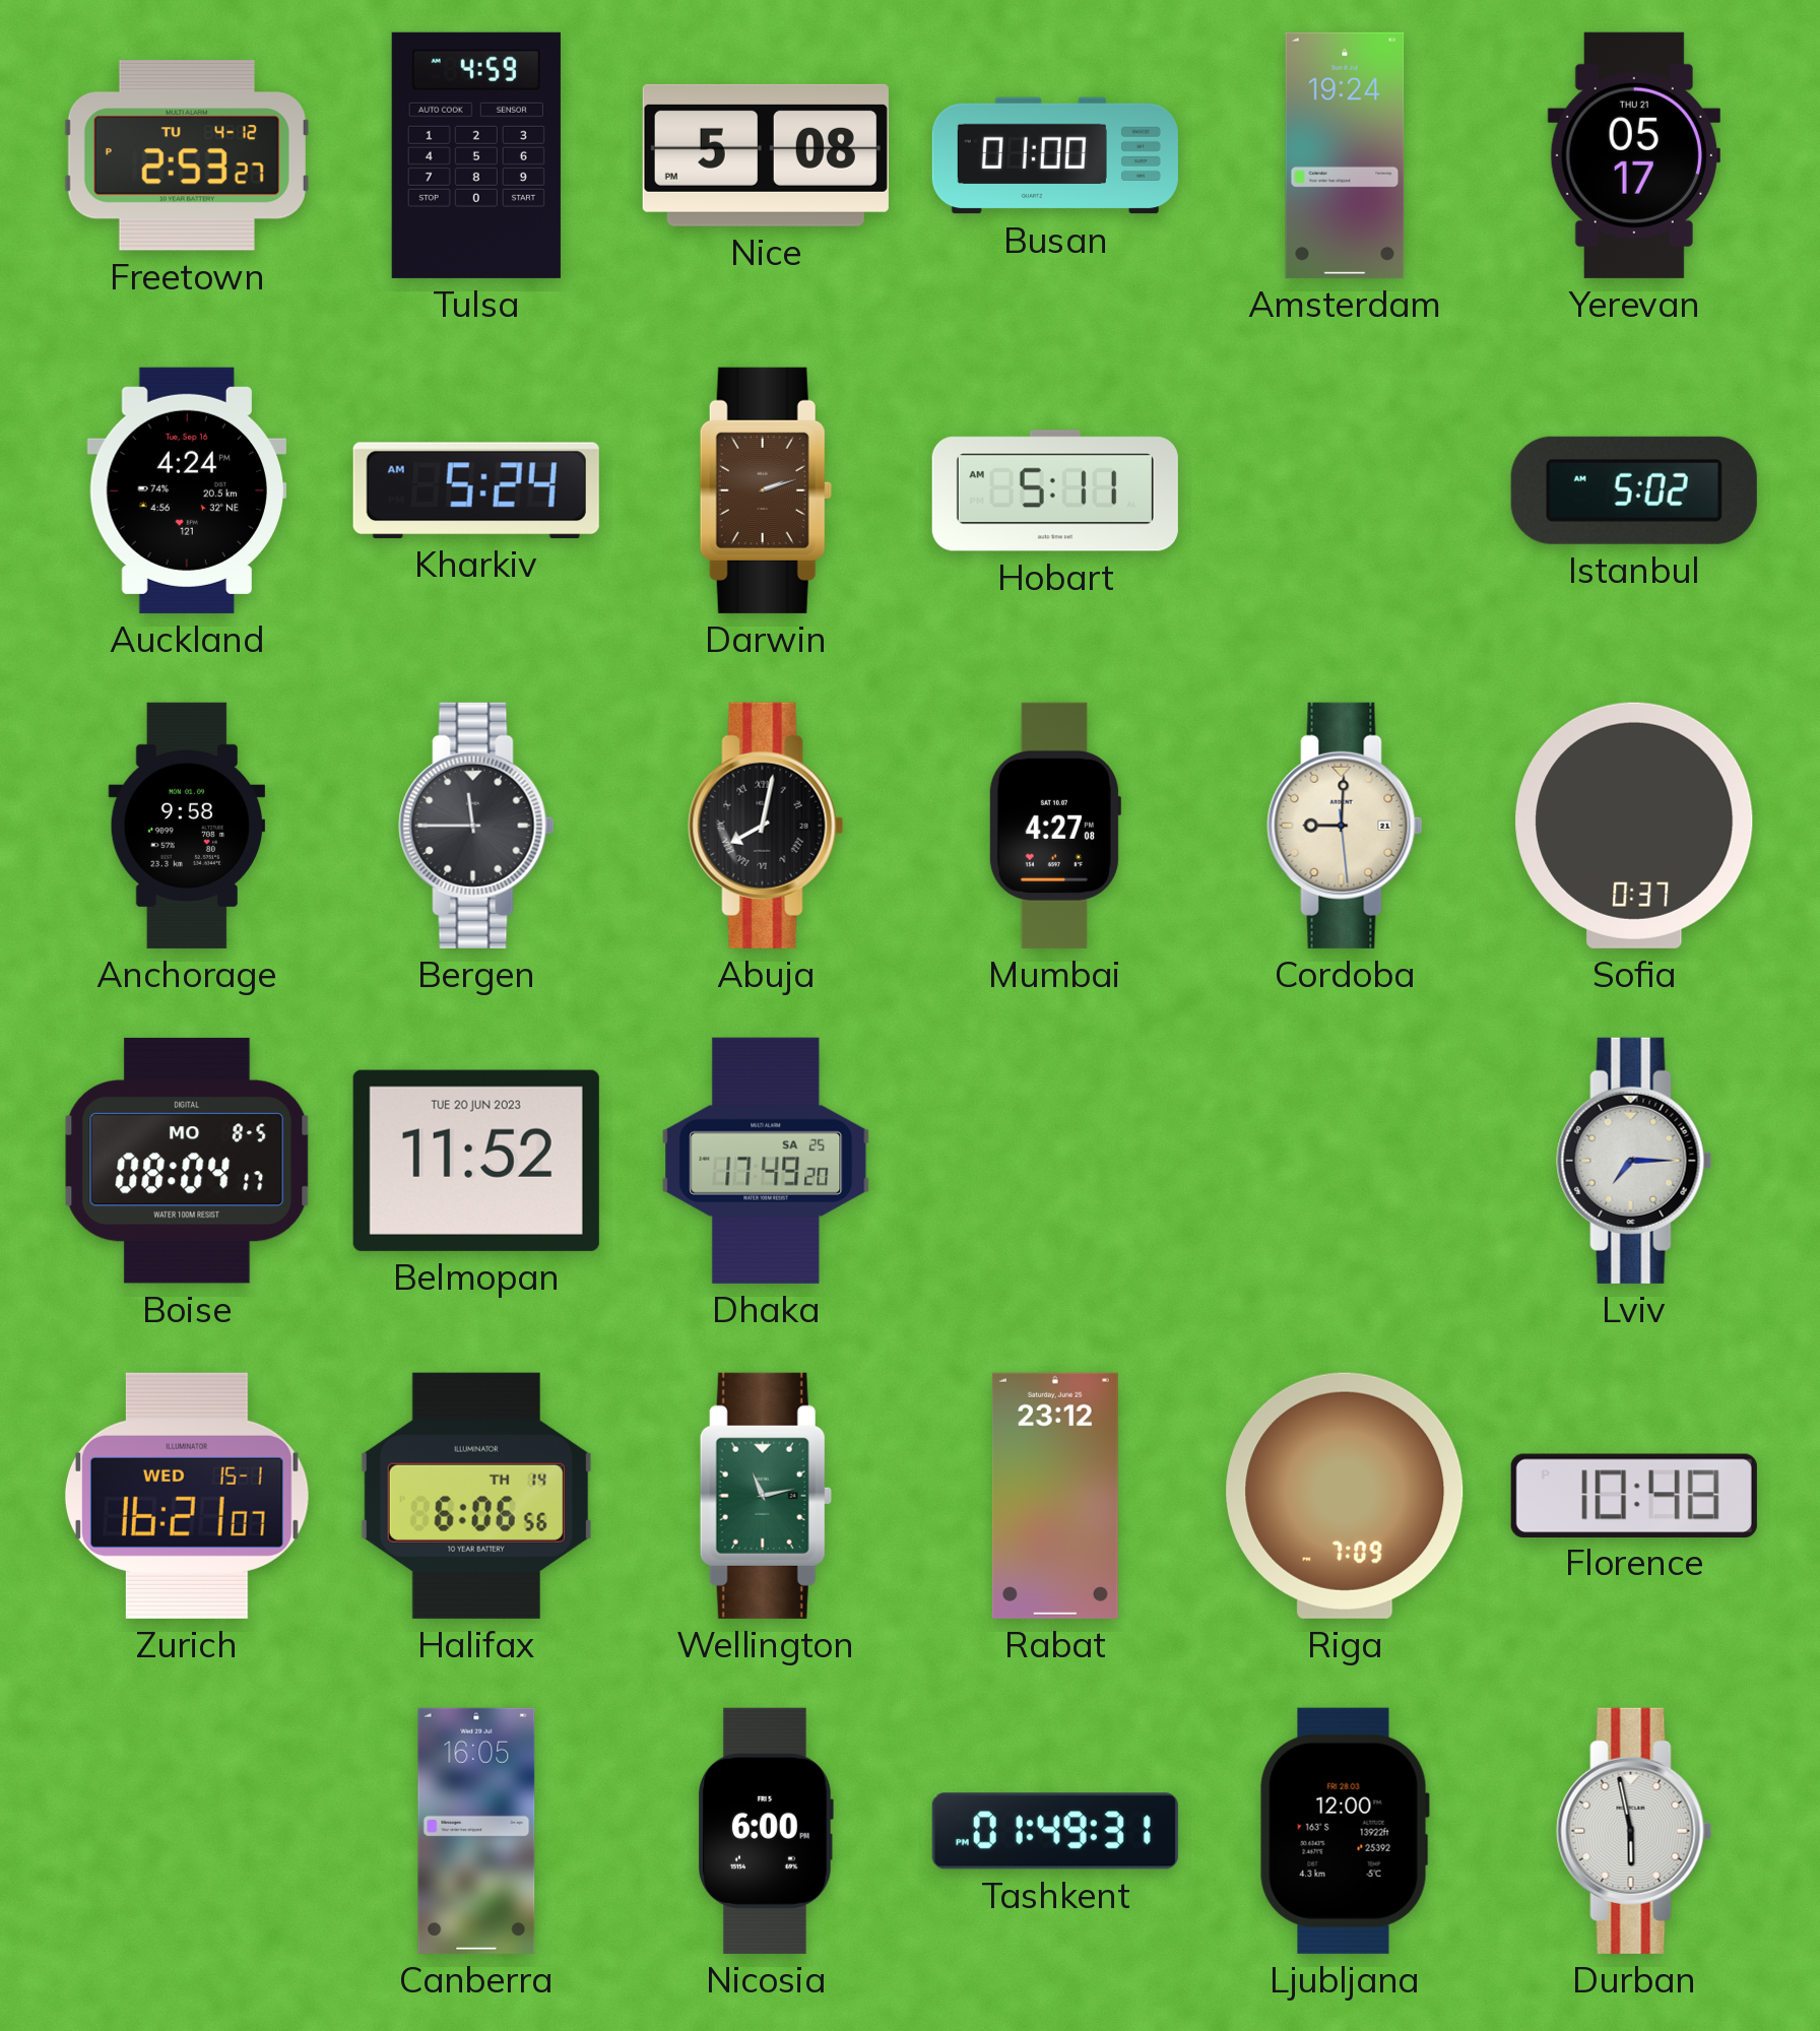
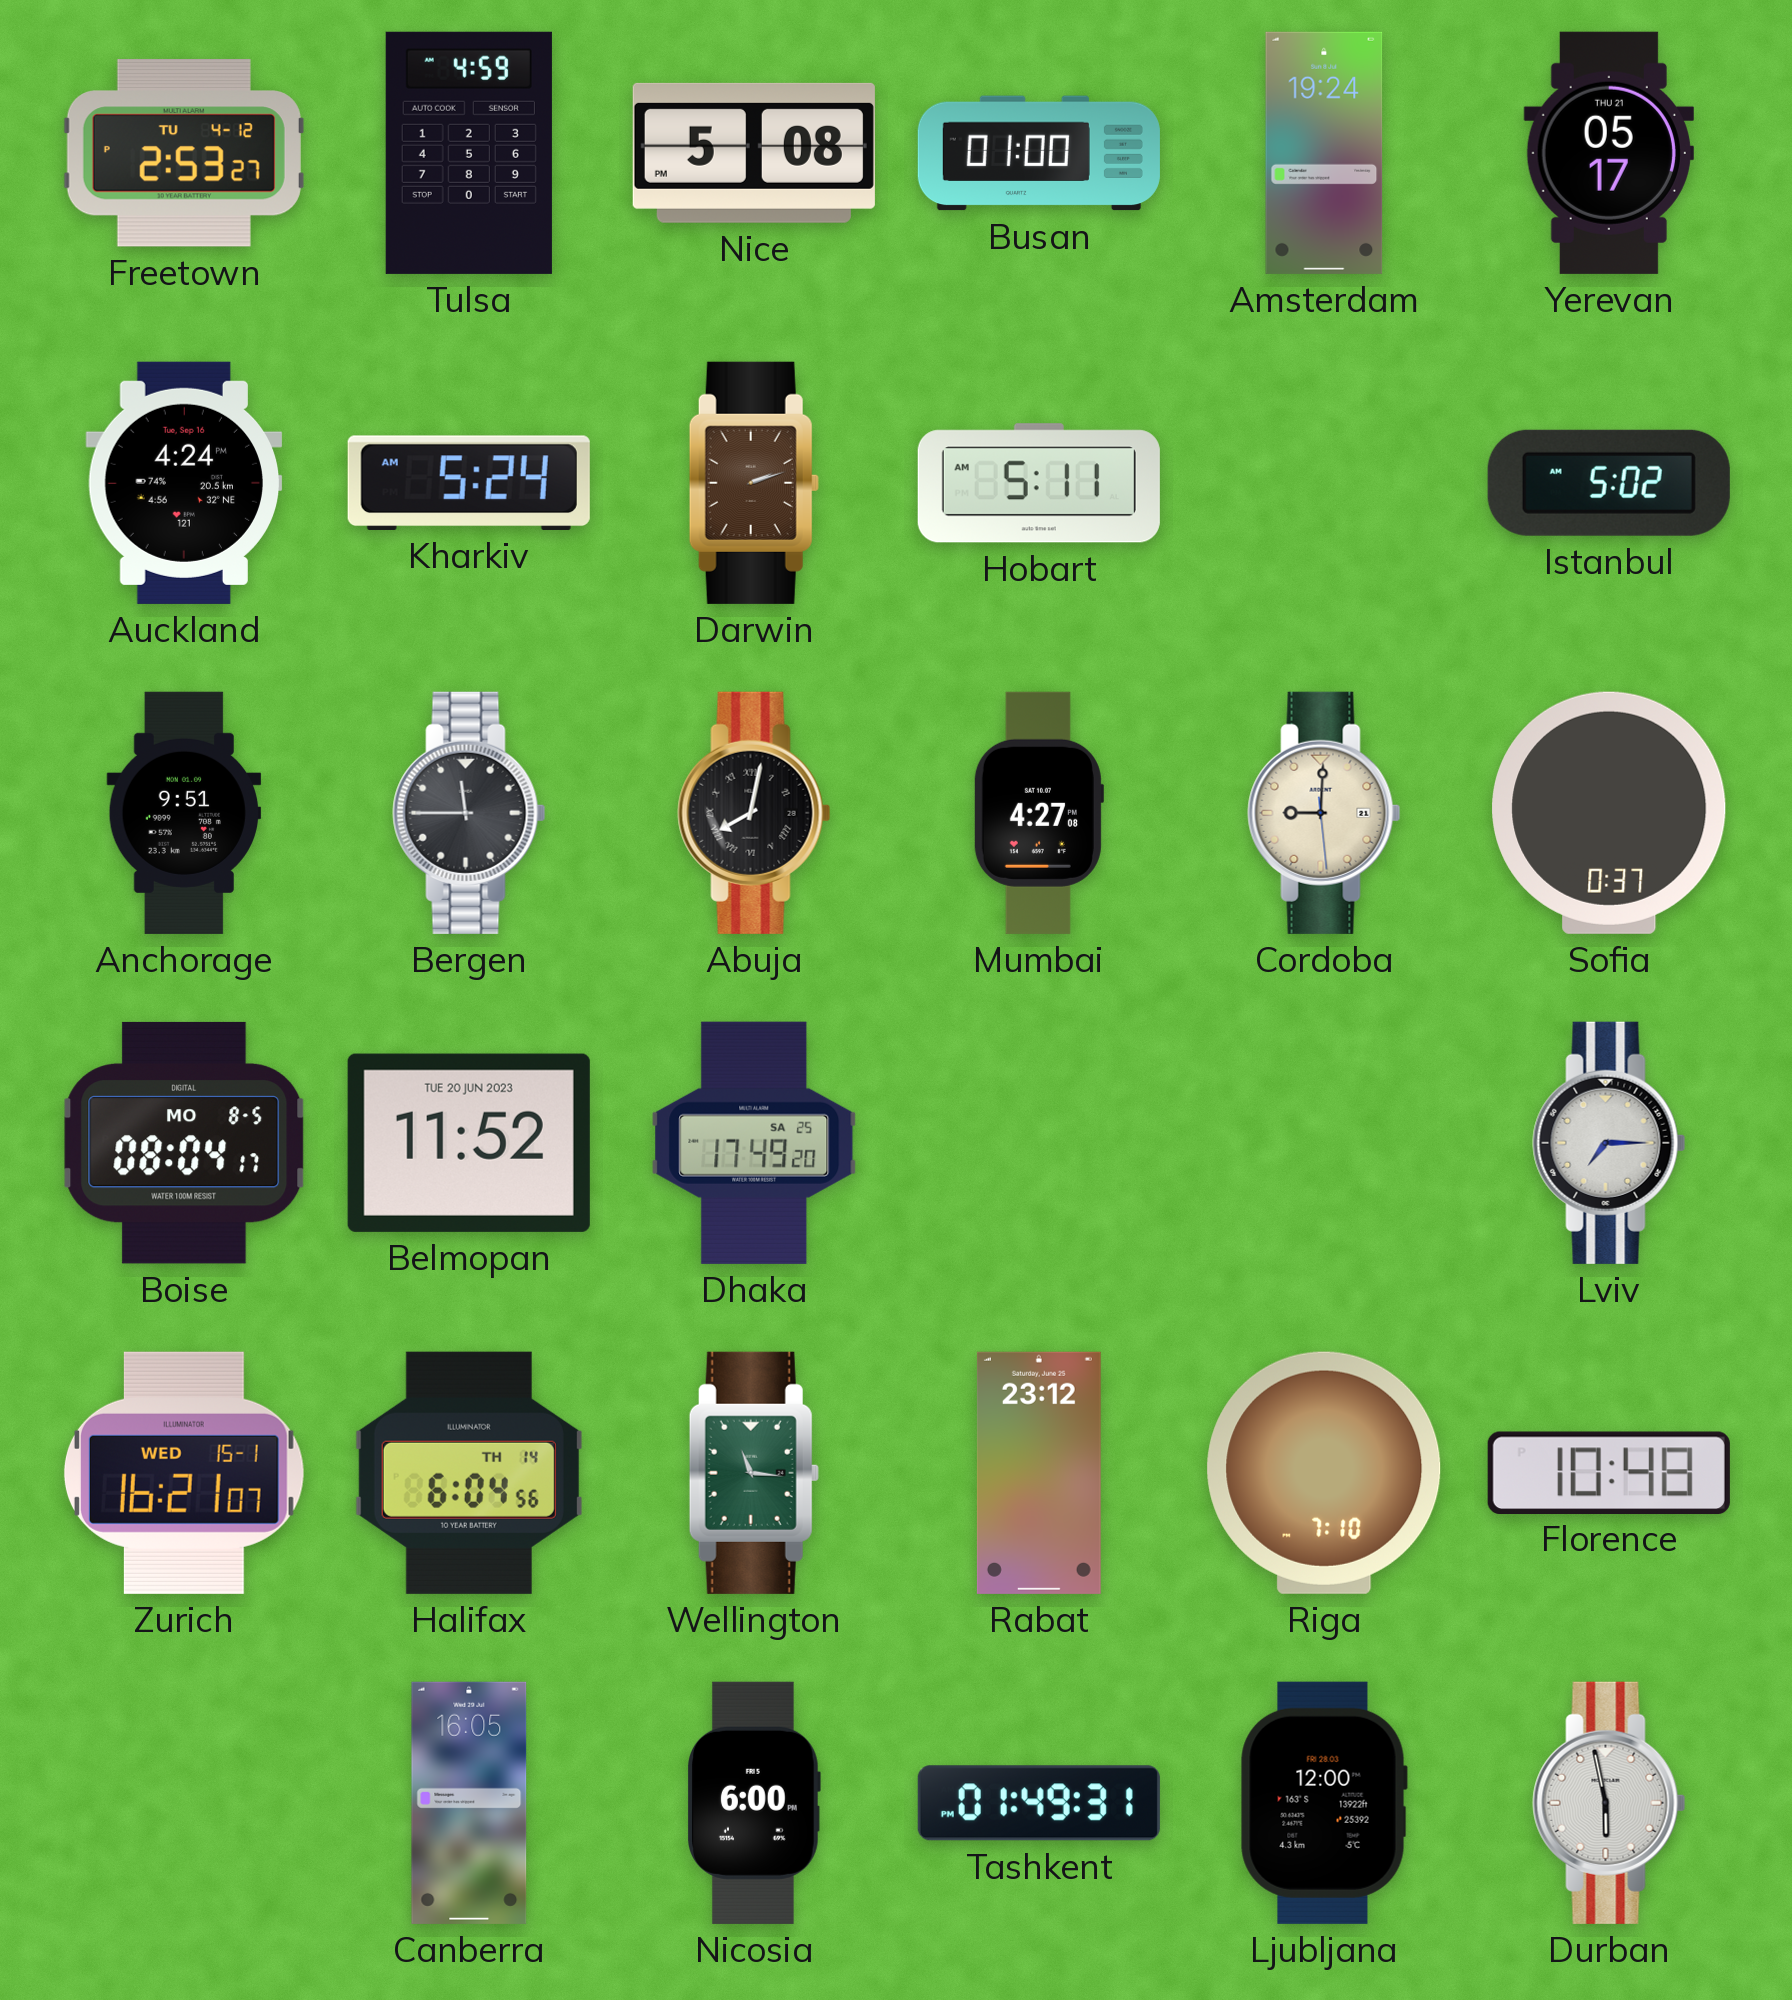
Anchorage: 9:58 -> 9:51 (184, 813)
Halifax: 6:06 -> 6:04 (469, 1473)
Wellington: 11:13 -> 11:16 (754, 1473)
Riga: 7:09 -> 7:10 (1324, 1473)
